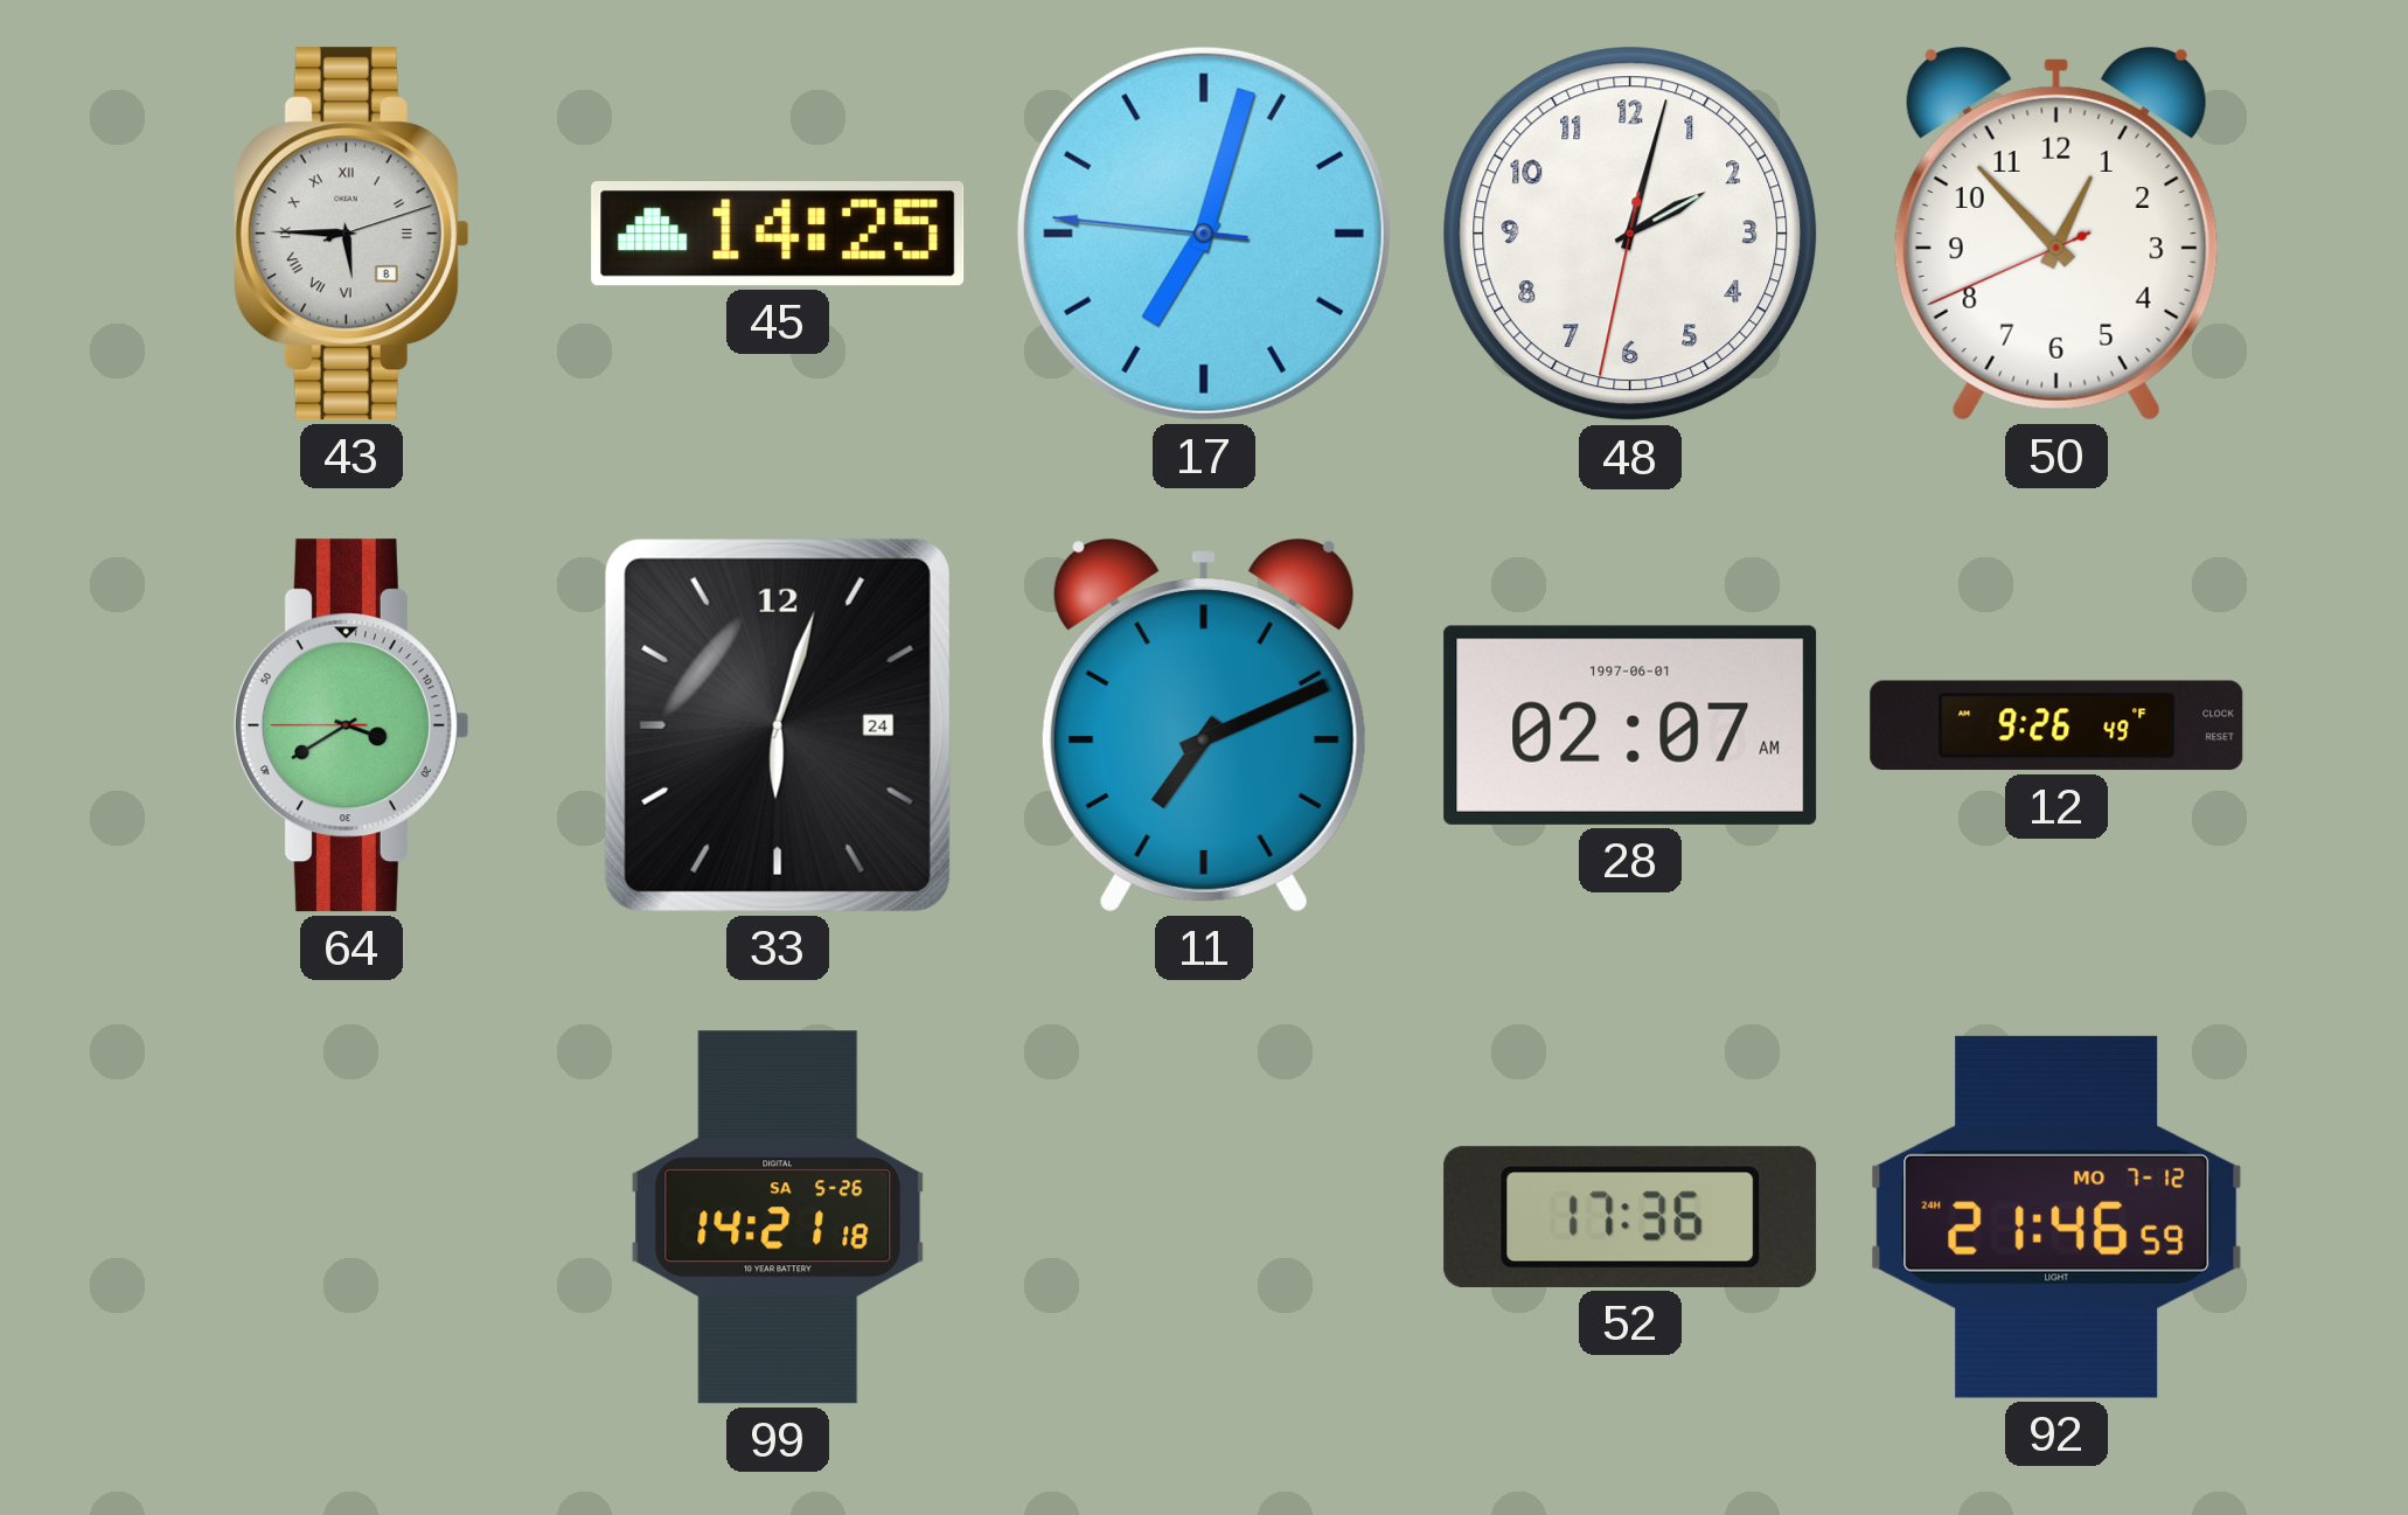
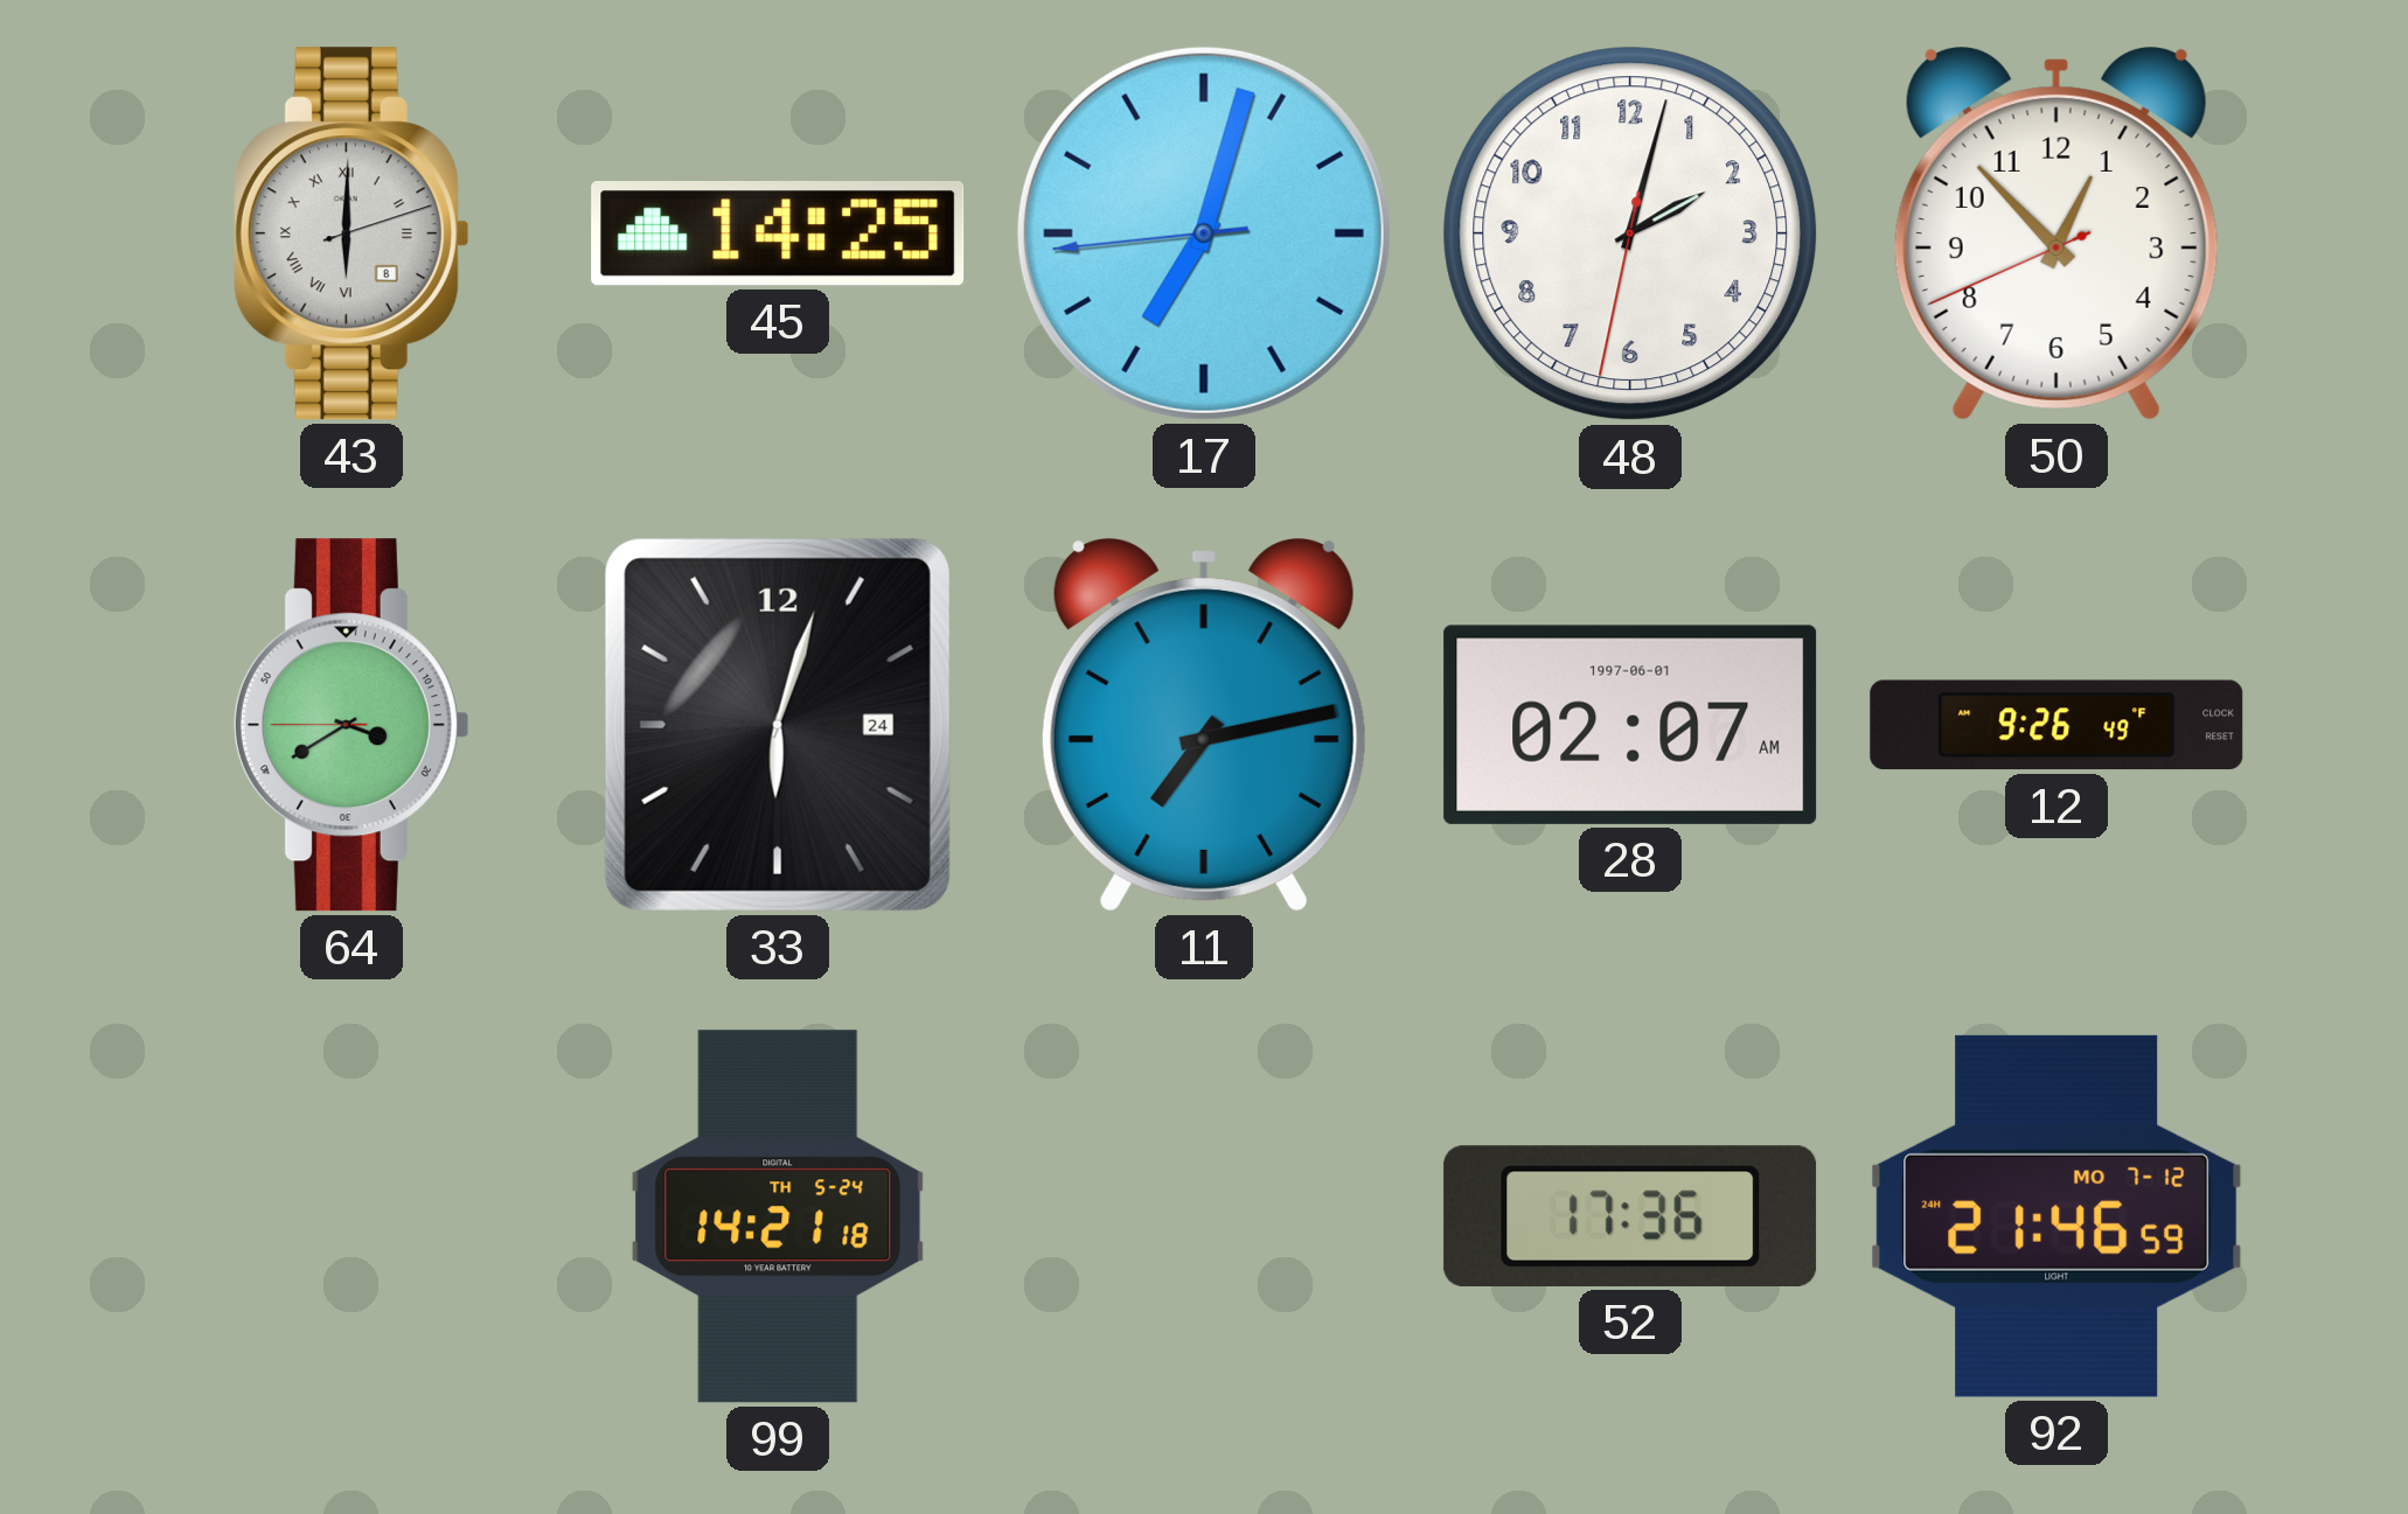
43: 5:45 -> 6:00 (352, 233)
17: 7:02:46 -> 7:02:44 (1204, 233)
11: 7:11 -> 7:13 (1204, 725)
99 date: SA 5-26 -> TH 5-24 (778, 1216)
